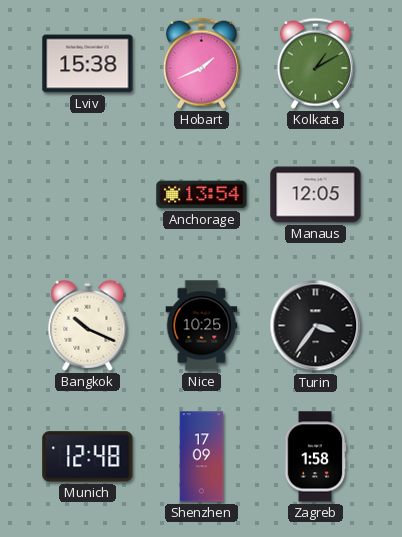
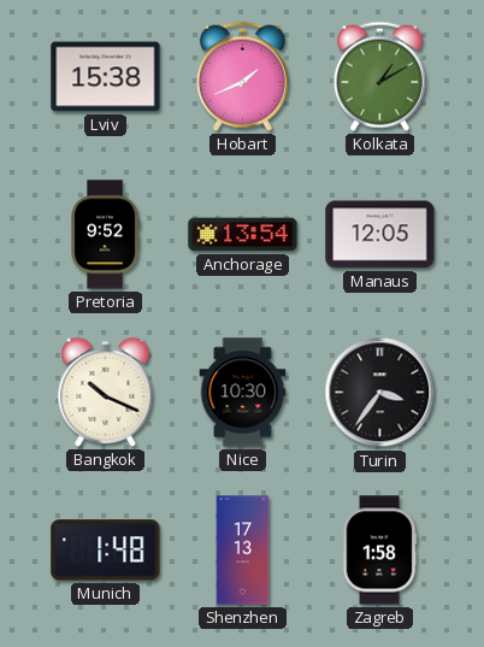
Pretoria: none -> 9:52 (105, 235)
Nice: 10:25 -> 10:30 (243, 393)
Munich: 12:48 -> 1:48 (106, 551)
Shenzhen: 17:09 -> 17:13 (243, 551)
